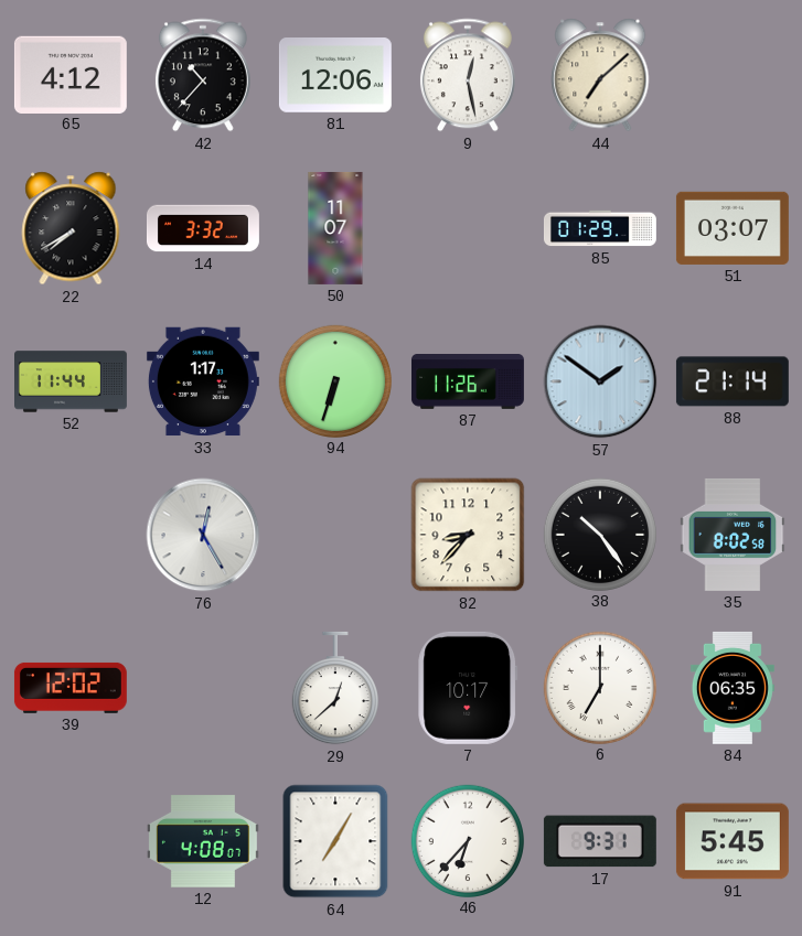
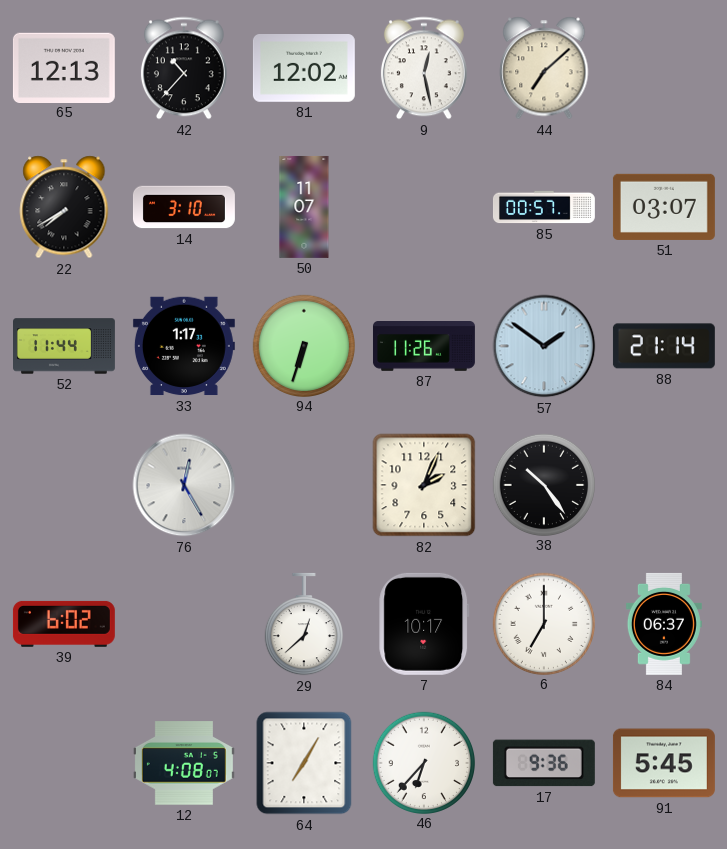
65: 4:12 -> 12:13 (64, 67)
81: 12:06 -> 12:02 (304, 69)
14: 3:32 -> 3:10 (184, 207)
85: 01:29 -> 00:57 (544, 207)
82: 8:37 -> 2:04 (424, 485)
35: 8:02 -> none (733, 535)
39: 12:02 -> 6:02 (64, 624)
84: 06:35 -> 06:37 (664, 624)
17: 9:31 -> 9:36 (544, 763)
